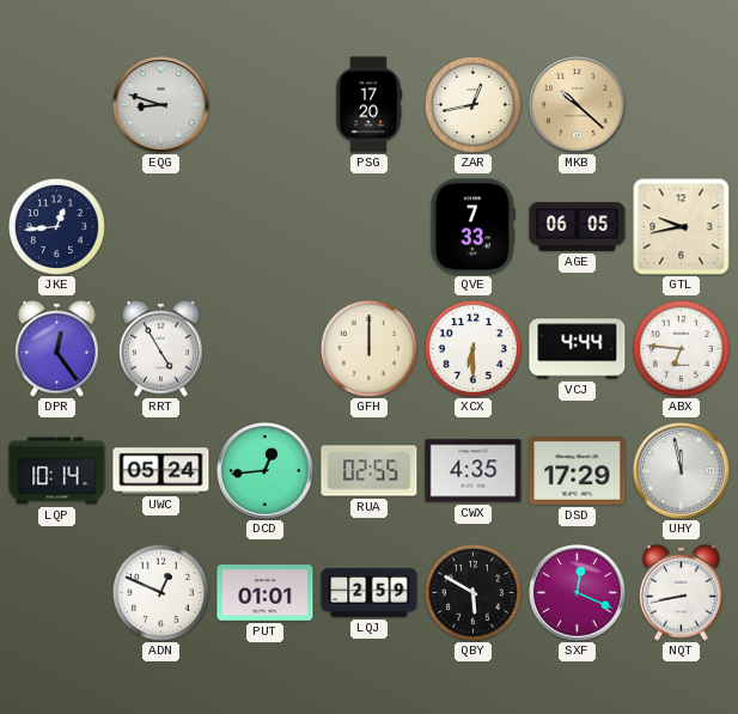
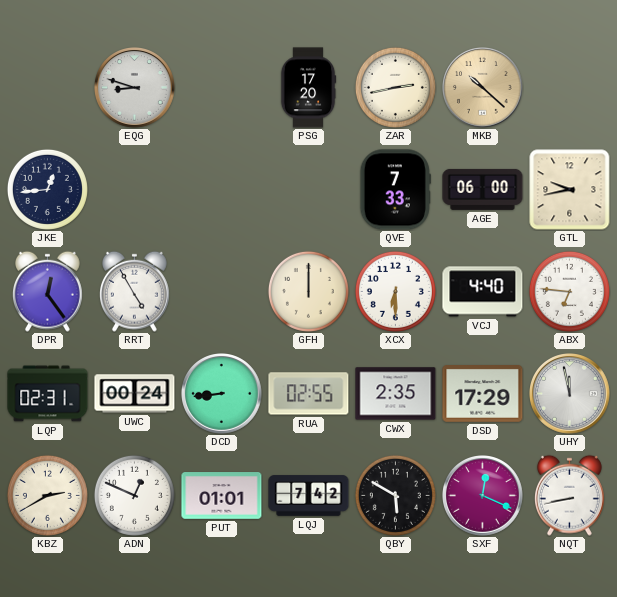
ZAR: 12:43 -> 2:43 (395, 87)
AGE: 06:05 -> 06:00 (483, 189)
VCJ: 4:44 -> 4:40 (483, 292)
LQP: 10:14 -> 02:31 (48, 394)
UWC: 05:24 -> 00:24 (135, 394)
DCD: 12:44 -> 8:44 (222, 394)
CWX: 4:35 -> 2:35 (396, 394)
KBZ: none -> 2:40 (47, 495)
LQJ: 2:59 -> 7:42 (309, 496)
